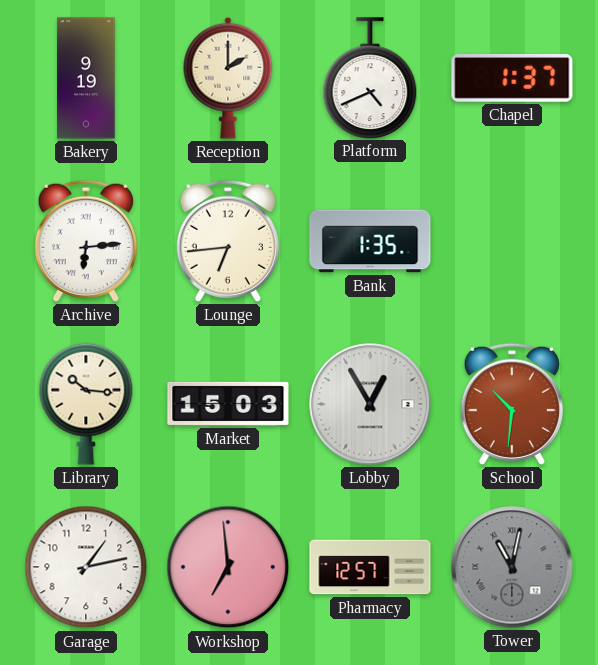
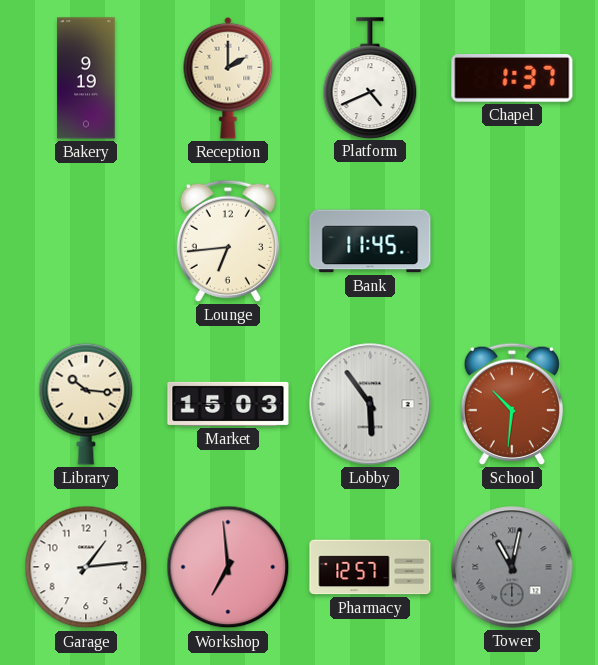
Archive: 6:14 -> none (86, 241)
Bank: 1:35 -> 11:45 (370, 241)
Lobby: 12:55 -> 5:54 (370, 404)
Garage: 1:13 -> 1:14 (86, 567)
